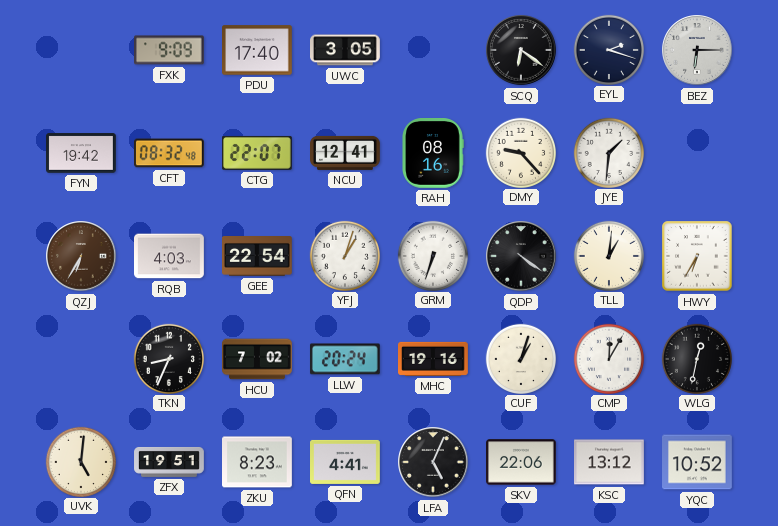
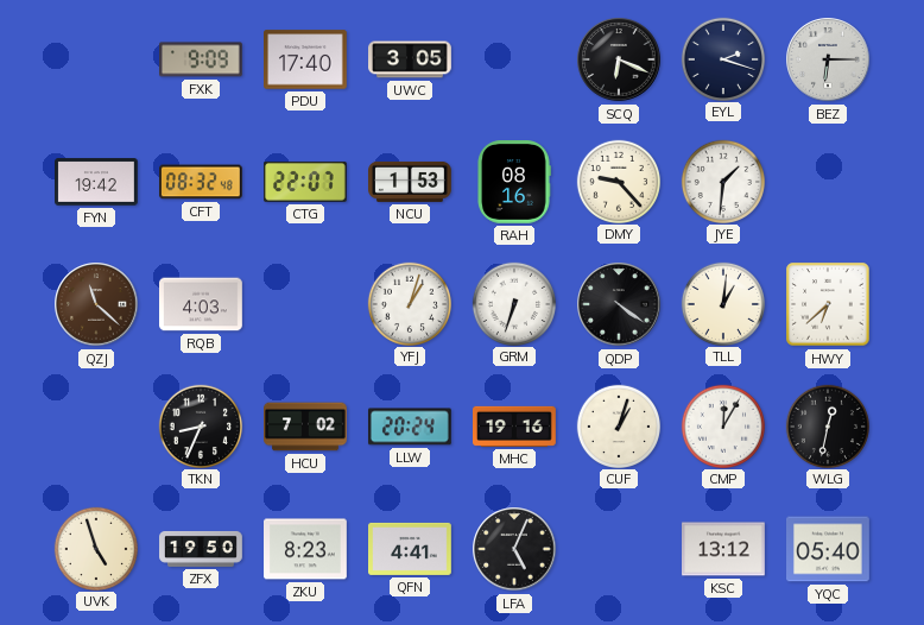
SCQ: 6:21 -> 6:19 (619, 59)
NCU: 12:41 -> 1:53 (411, 182)
QZJ: 6:35 -> 11:22 (96, 304)
GEE: 22:54 -> none (258, 257)
HWY: 6:35 -> 6:38 (828, 304)
UVK: 5:01 -> 4:57 (95, 548)
ZFX: 19:51 -> 19:50 (201, 549)
SKV: 22:06 -> none (522, 462)
YQC: 10:52 -> 05:40 (829, 549)
